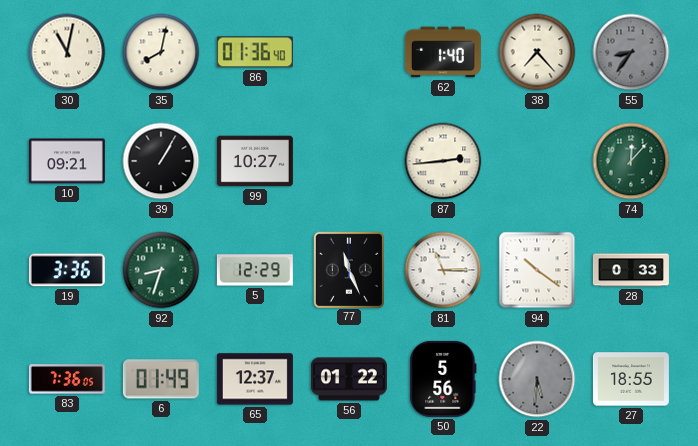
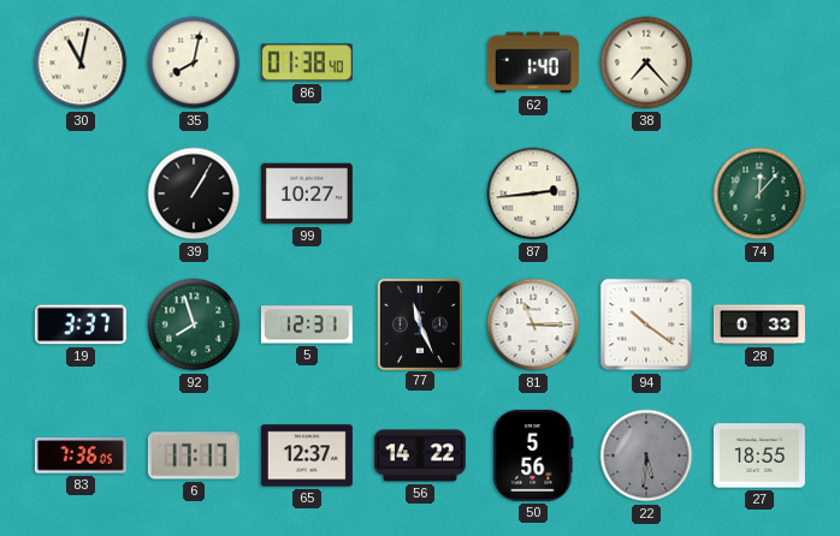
86: 01:36 -> 01:38 (307, 62)
55: 8:36 -> none (631, 52)
10: 09:21 -> none (67, 161)
19: 3:36 -> 3:37 (81, 324)
92: 8:33 -> 7:57 (194, 324)
5: 12:29 -> 12:31 (307, 324)
6: 01:49 -> 17:17 (194, 455)
56: 01:22 -> 14:22 (420, 455)
